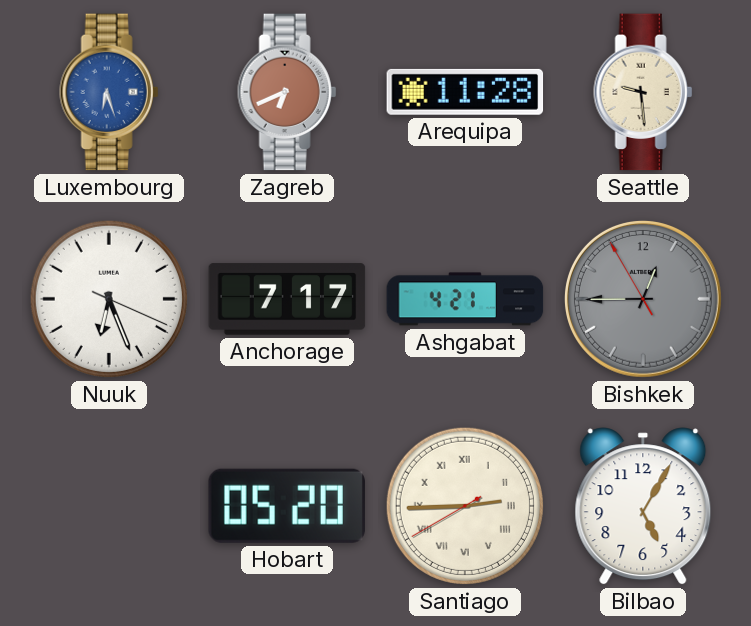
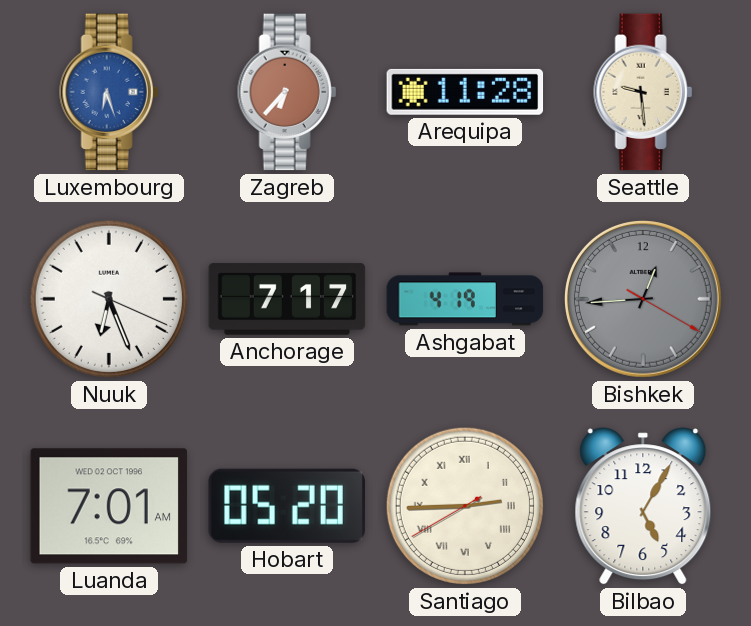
Zagreb: 6:41 -> 6:37 (287, 92)
Ashgabat: 4:21 -> 4:19 (465, 299)
Bishkek: 12:44:55 -> 12:44:20 (643, 299)
Luanda: none -> 7:01 (109, 506)
